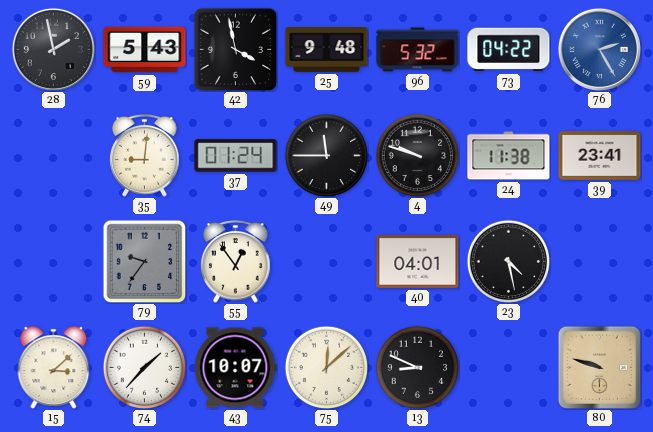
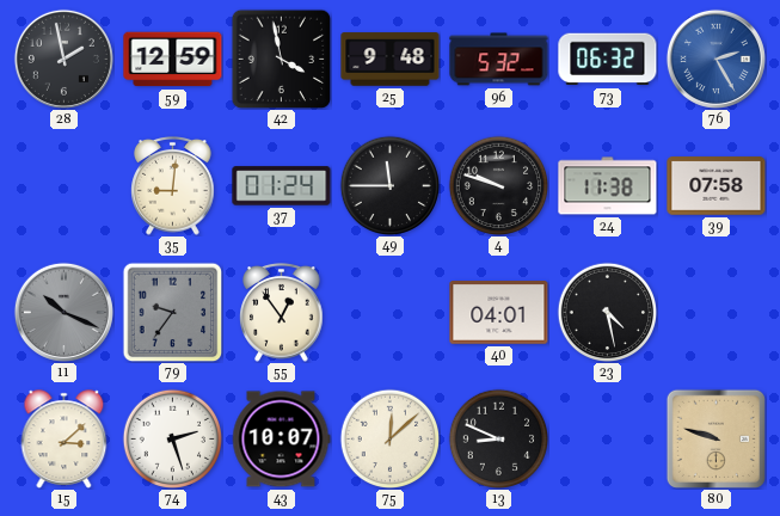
59: 5:43 -> 12:59 (173, 60)
73: 04:22 -> 06:32 (608, 60)
39: 23:41 -> 07:58 (717, 186)
11: none -> 10:19 (63, 312)
74: 1:37 -> 2:27 (172, 438)
